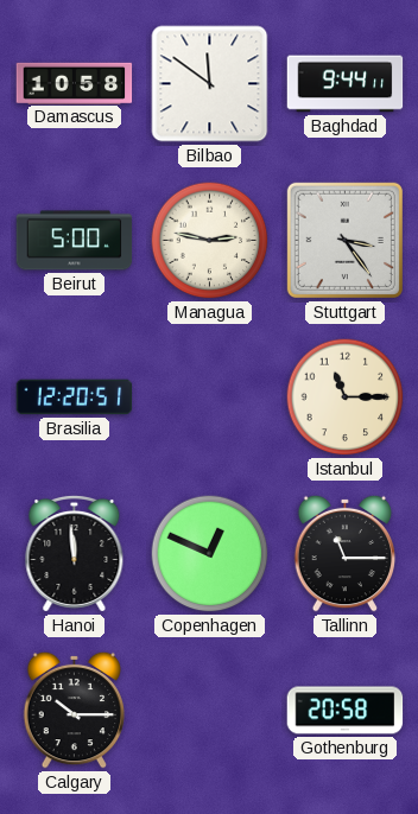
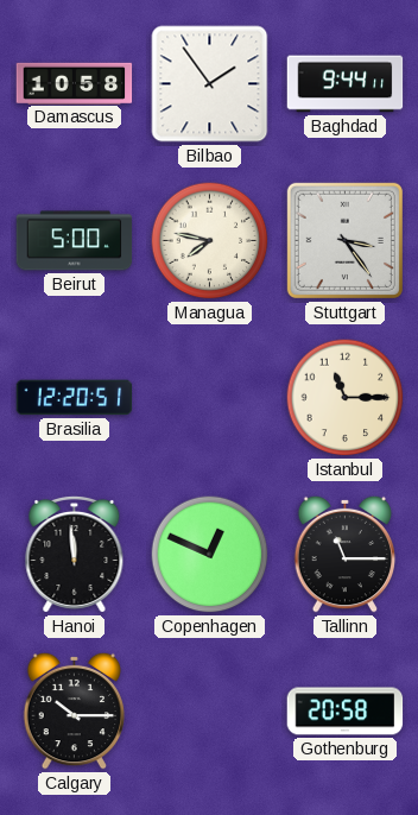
Bilbao: 11:51 -> 1:54 (210, 84)
Managua: 2:47 -> 7:47 (210, 241)
